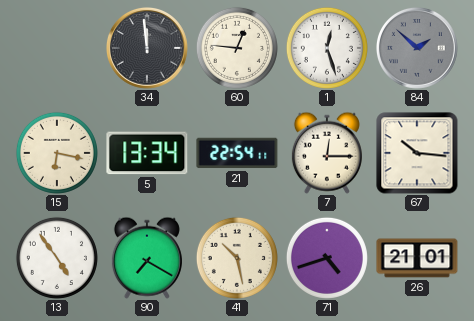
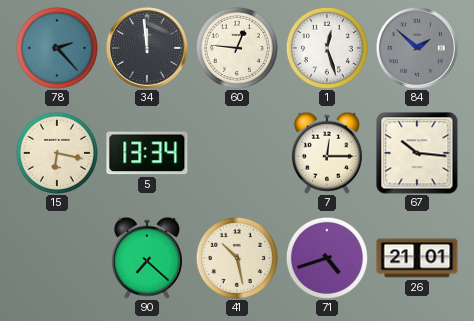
78: none -> 2:23 (57, 48)
21: 22:54 -> none (237, 153)
13: 4:54 -> none (57, 258)
90: 7:20 -> 7:22 (147, 258)
